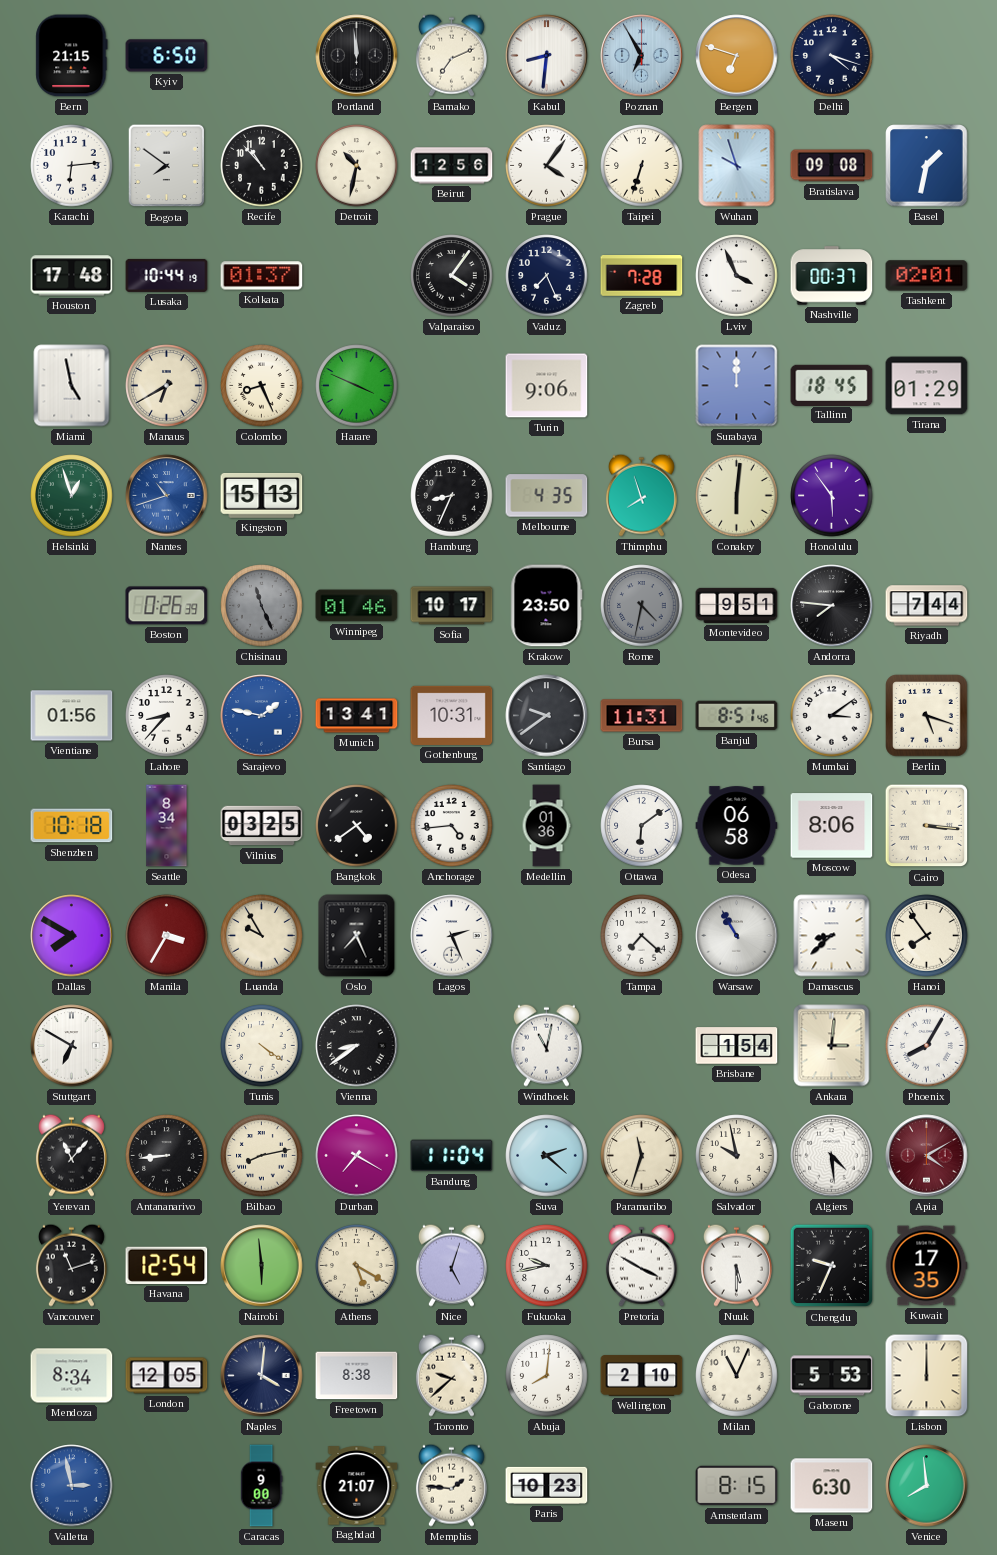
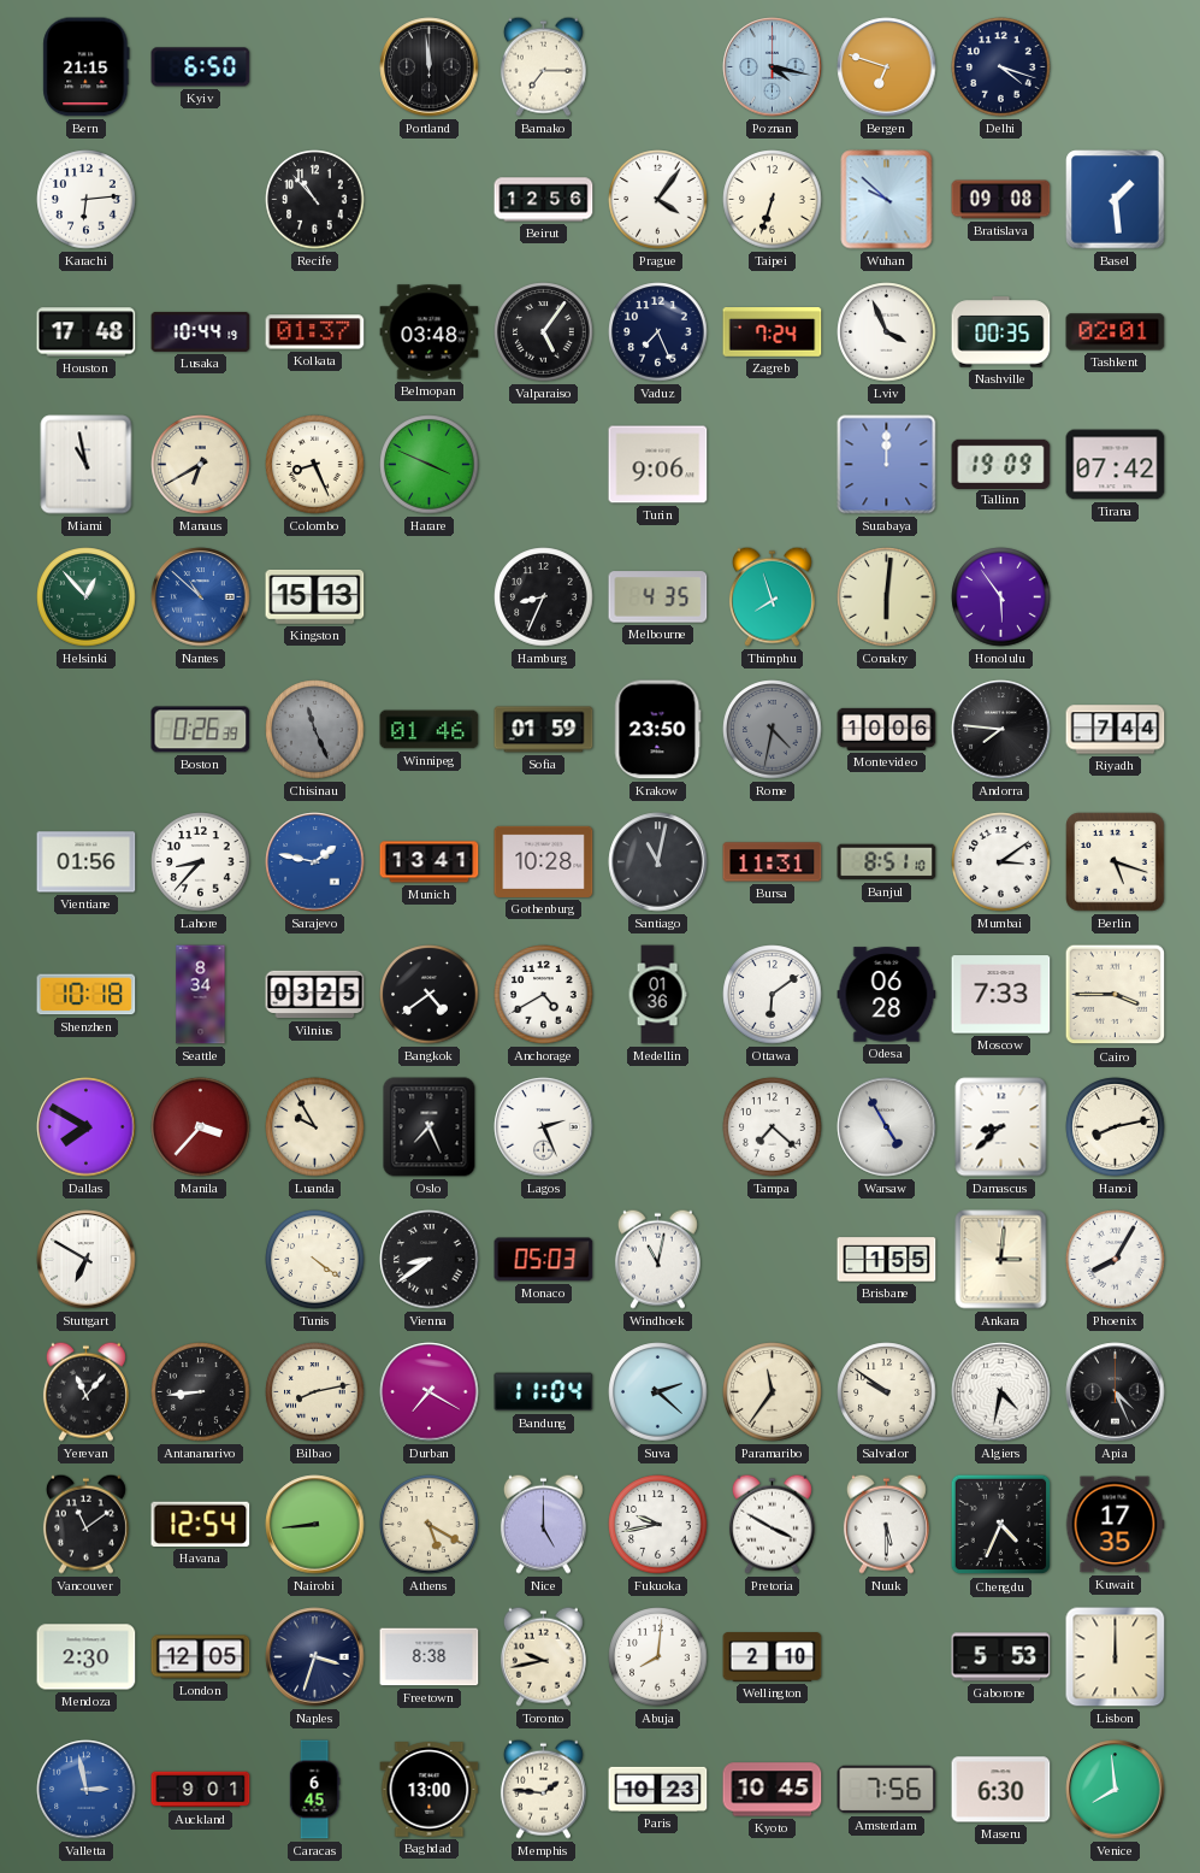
Bamako: 7:11 -> 7:15 (543, 66)
Kabul: 8:31 -> none (547, 56)
Poznan: 6:55 -> 4:17 (773, 67)
Bogota: 7:51 -> none (167, 166)
Detroit: 10:32 -> none (357, 166)
Wuhan: 9:57 -> 9:52 (887, 200)
Basel: 1:32 -> 1:29 (1116, 200)
Belmopan: none -> 03:48 (430, 332)
Valparaiso: 4:06 -> 5:06 (544, 332)
Zagreb: 7:28 -> 7:24 (773, 332)
Nashville: 00:37 -> 00:35 (1001, 332)
Miami: 4:58 -> 10:58 (87, 465)
Tallinn: 18:45 -> 19:09 (1001, 464)
Tirana: 01:29 -> 07:42 (1116, 465)
Helsinki: 12:57 -> 12:53 (87, 597)
Nantes: 10:42 -> 10:52 (201, 597)
Sofia: 10:17 -> 01:59 (544, 730)
Montevideo: 9:51 -> 10:06 (887, 729)
Gothenburg: 10:31 -> 10:28 (544, 861)
Santiago: 9:39 -> 11:02 (658, 862)
Banjul: 8:51:46 -> 8:51:10 (887, 862)
Anchorage: 4:44 -> 4:40 (544, 995)
Odesa: 06:58 -> 06:28 (887, 995)
Moscow: 8:06 -> 7:33 (1001, 995)
Cairo: 3:16 -> 3:45 (1116, 995)
Manila: 3:35 -> 3:37 (201, 1127)
Warsaw: 10:55 -> 4:55 (887, 1127)
Hanoi: 7:54 -> 8:13 (1116, 1127)
Monaco: none -> 05:03 (544, 1260)
Brisbane: 1:54 -> 1:55 (887, 1260)
Paramaribo: 11:33 -> 11:36 (773, 1392)
Salvador: 9:58 -> 9:51 (887, 1392)
Algiers: 4:29 -> 4:32 (1001, 1392)
Apia: 4:10 -> 4:26 (1116, 1392)
Apia dial: burgundy -> black (1116, 1392)
Vancouver: 11:12 -> 11:09 (85, 1524)
Nairobi: 5:59 -> 8:44 (315, 1525)
Nice: 5:03 -> 5:00 (543, 1524)
Chengdu: 9:34 -> 4:34 (1001, 1525)
Mendoza: 8:34 -> 2:30 (87, 1657)
Naples: 4:01 -> 3:33 (315, 1657)
Toronto: 9:38 -> 9:43 (543, 1656)
Milan: 11:04 -> none (737, 1376)
Auckland: none -> 9:01 (201, 1790)
Caracas: 9:00 -> 6:45 (314, 1790)
Baghdad: 21:07 -> 13:00 (430, 1790)
Kyoto: none -> 10:45 (773, 1790)
Amsterdam: 8:15 -> 7:56 (887, 1790)
